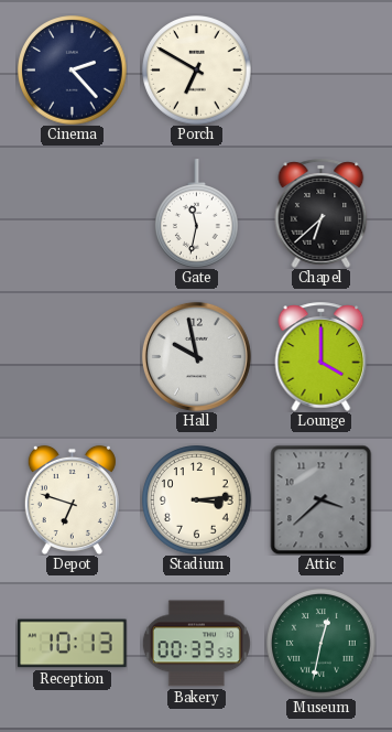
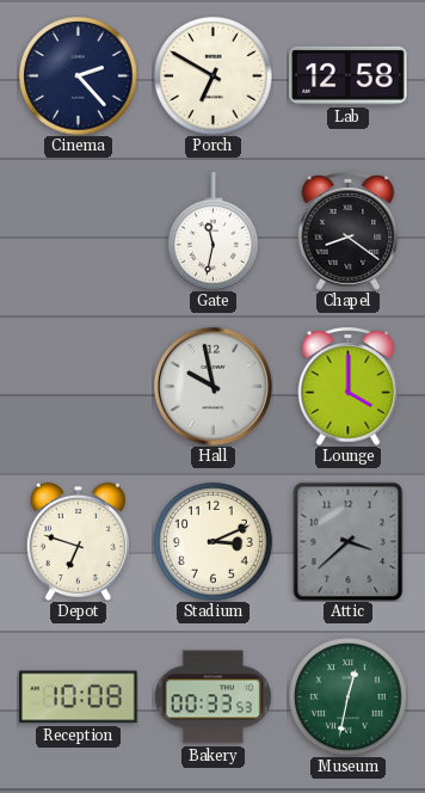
Lab: none -> 12:58 (349, 75)
Chapel: 6:38 -> 8:21 (349, 230)
Stadium: 3:14 -> 3:11 (214, 542)
Reception: 10:13 -> 10:08 (79, 697)
